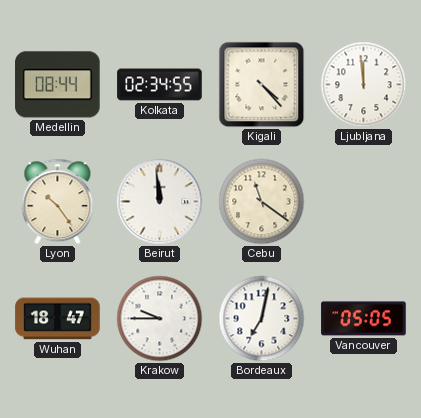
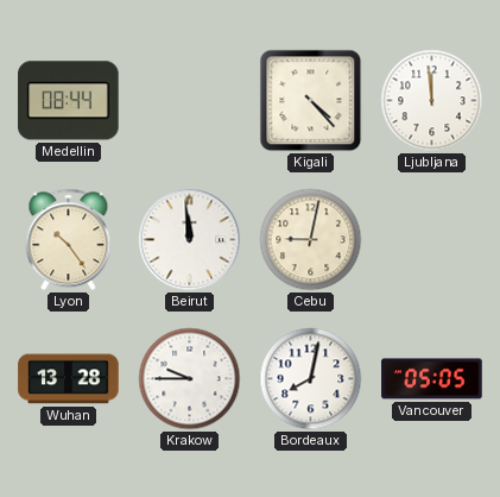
Kolkata: 02:34 -> none (160, 85)
Cebu: 11:21 -> 9:02 (311, 240)
Wuhan: 18:47 -> 13:28 (69, 379)
Bordeaux: 7:02 -> 8:02 (311, 379)
